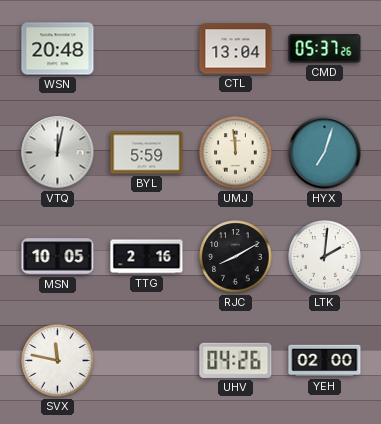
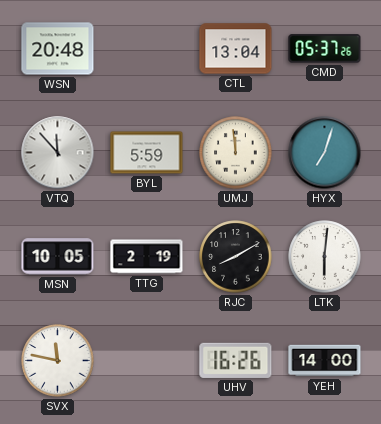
VTQ: 12:02 -> 11:53 (58, 153)
TTG: 2:16 -> 2:19 (147, 257)
LTK: 2:01 -> 6:01 (325, 257)
UHV: 04:26 -> 16:26 (236, 360)
YEH: 02:00 -> 14:00 (325, 361)
